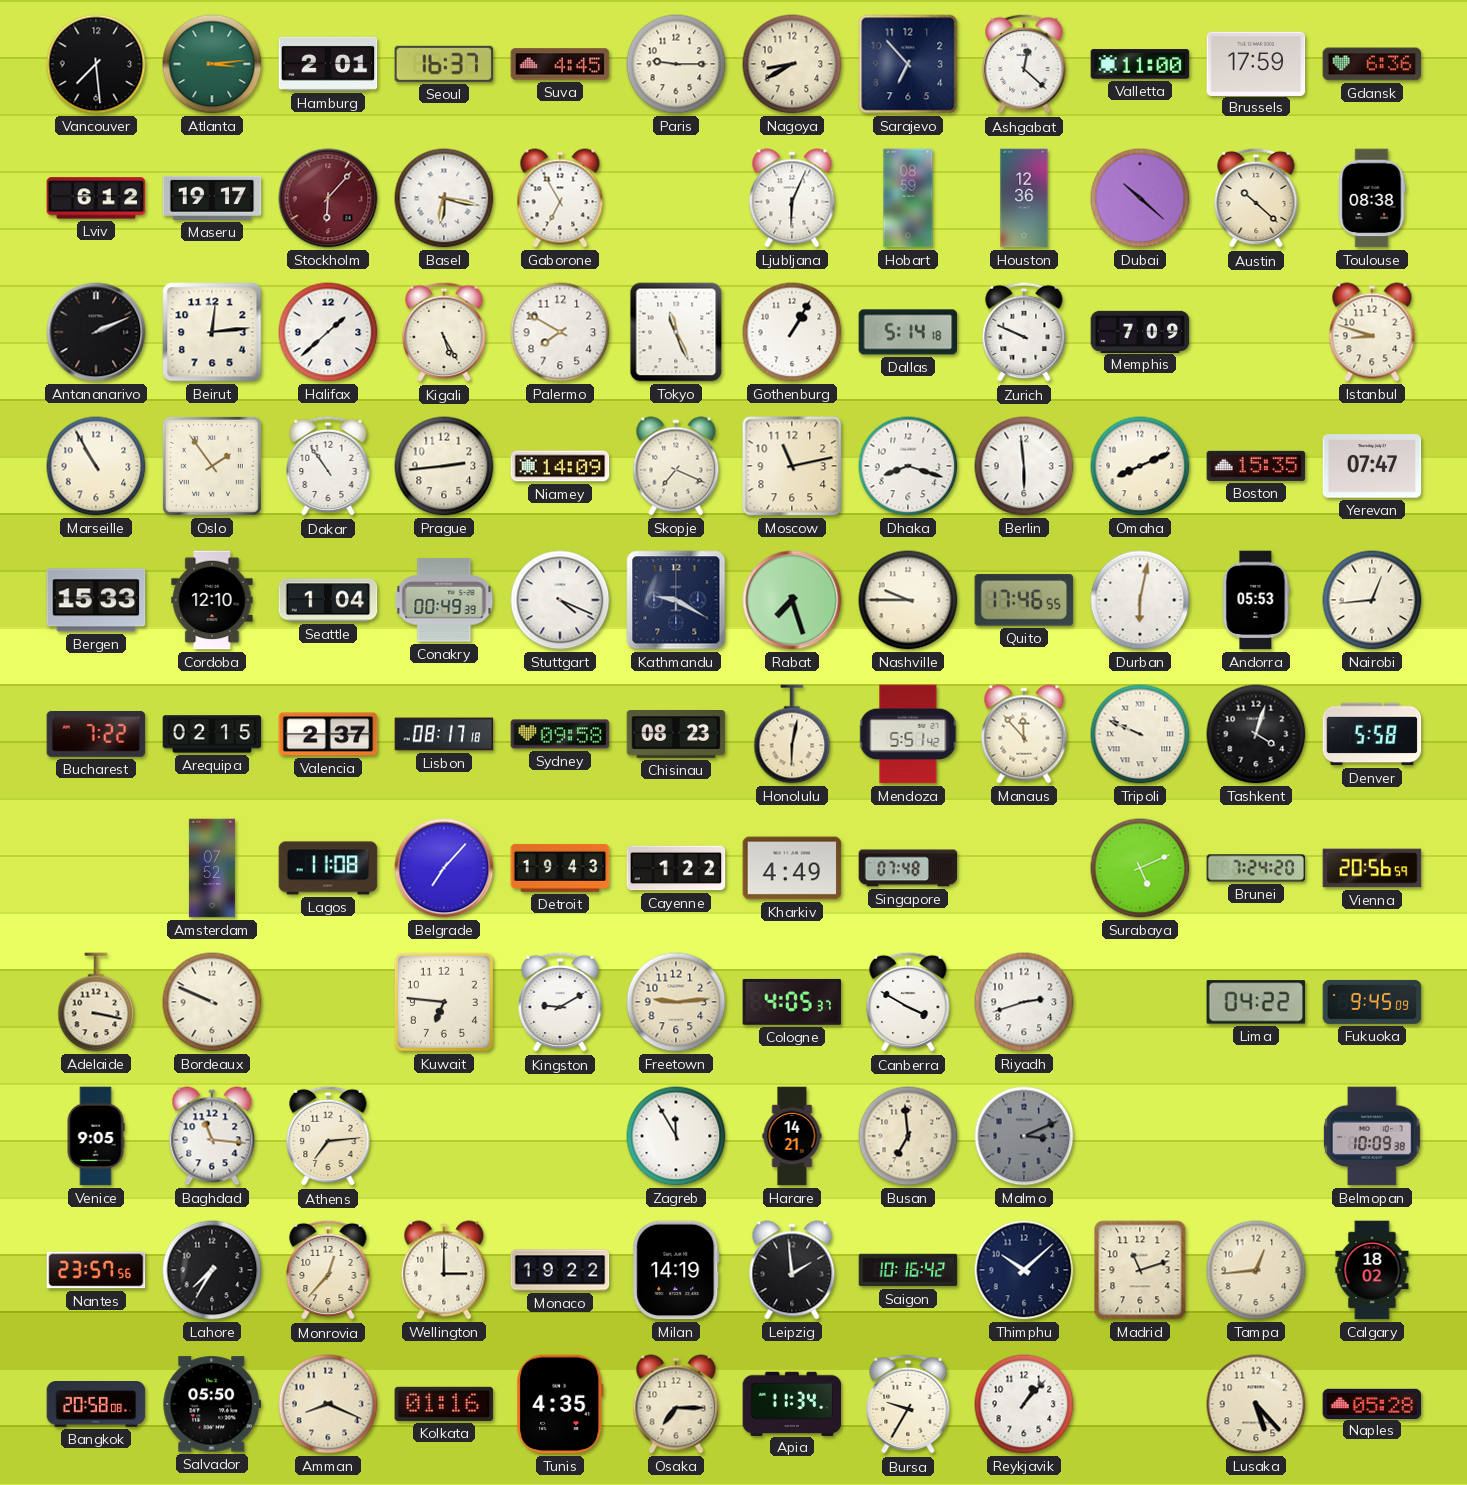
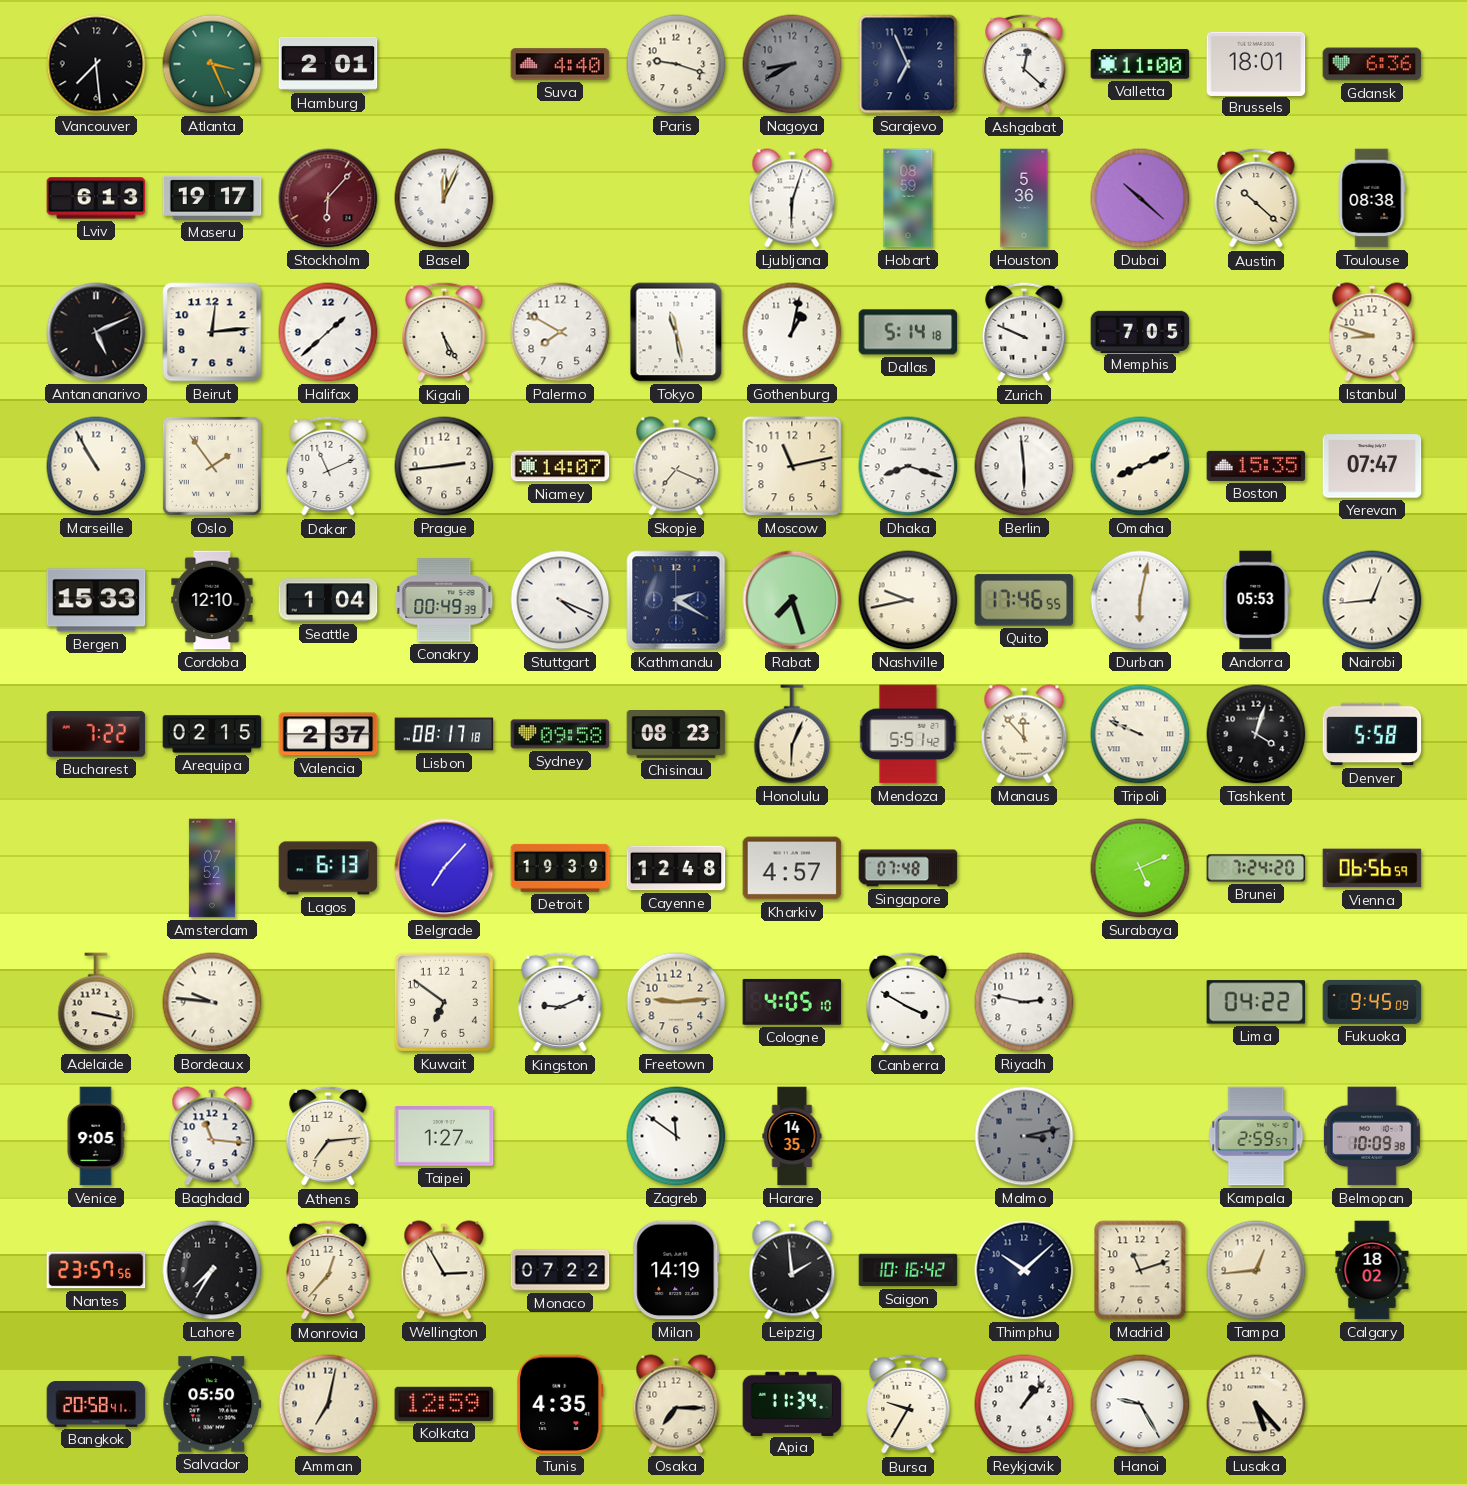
Atlanta: 3:14 -> 3:26 (212, 64)
Seoul: 16:37 -> none (444, 64)
Suva: 4:45 -> 4:40 (560, 64)
Paris: 9:15 -> 9:18 (676, 64)
Nagoya dial: cream -> grey (792, 64)
Sarajevo: 6:53 -> 6:56 (908, 64)
Brussels: 17:59 -> 18:01 (1256, 63)
Lviv: 6:12 -> 6:13 (96, 198)
Basel: 6:17 -> 12:04 (444, 198)
Gaborone: 6:55 -> none (560, 198)
Ljubljana: 6:04 -> 6:03 (792, 198)
Houston: 12:36 -> 5:36 (1024, 198)
Antananarivo: 2:11 -> 5:11 (96, 332)
Tokyo: 11:26 -> 11:28 (676, 332)
Gothenburg: 1:05 -> 1:02 (792, 332)
Memphis: 7:09 -> 7:05 (1140, 331)
Dakar: 10:54 -> 11:11 (328, 466)
Niamey: 14:09 -> 14:07 (560, 466)
Kathmandu: 9:20 -> 2:20 (676, 600)
Nashville: 9:45 -> 9:43 (908, 600)
Honolulu: 6:02 -> 6:04 (792, 734)
Lagos: 11:08 -> 6:13 (328, 868)
Detroit: 19:43 -> 19:39 (560, 868)
Cayenne: 1:22 -> 12:48 (676, 868)
Kharkiv: 4:49 -> 4:57 (792, 868)
Vienna: 20:56 -> 06:56 (1372, 868)
Bordeaux: 9:49 -> 9:46 (212, 1002)
Kuwait: 6:46 -> 6:51 (444, 1002)
Kingston: 9:10 -> 9:11 (560, 1002)
Cologne: 4:05:37 -> 4:05:10 (792, 1002)
Riyadh: 2:42 -> 2:47 (1024, 1002)
Taipei: none -> 1:27 (444, 1137)
Zagreb: 11:55 -> 11:51 (676, 1136)
Harare: 14:21 -> 14:35 (792, 1136)
Busan: 6:59 -> none (908, 1136)
Malmo: 3:11 -> 3:13 (1024, 1136)
Kampala: none -> 2:59 (1256, 1136)
Wellington: 3:00 -> 2:55 (444, 1270)
Monaco: 19:22 -> 07:22 (560, 1270)
Bangkok: 20:58:08 -> 20:58:41 (96, 1405)
Amman: 8:19 -> 7:02 (328, 1404)
Kolkata: 01:16 -> 12:59 (444, 1404)
Hanoi: none -> 9:25 (1140, 1404)
Naples: 05:28 -> none (1372, 1403)
